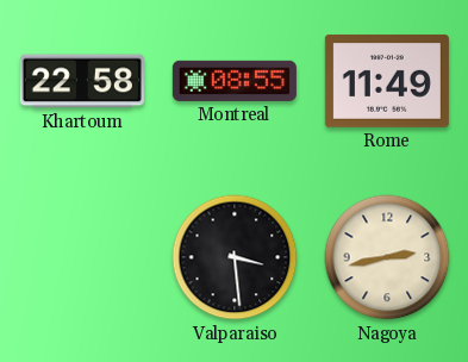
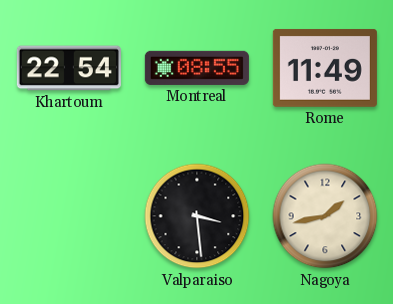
Khartoum: 22:58 -> 22:54 (69, 68)
Nagoya: 2:43 -> 1:43 (325, 216)
